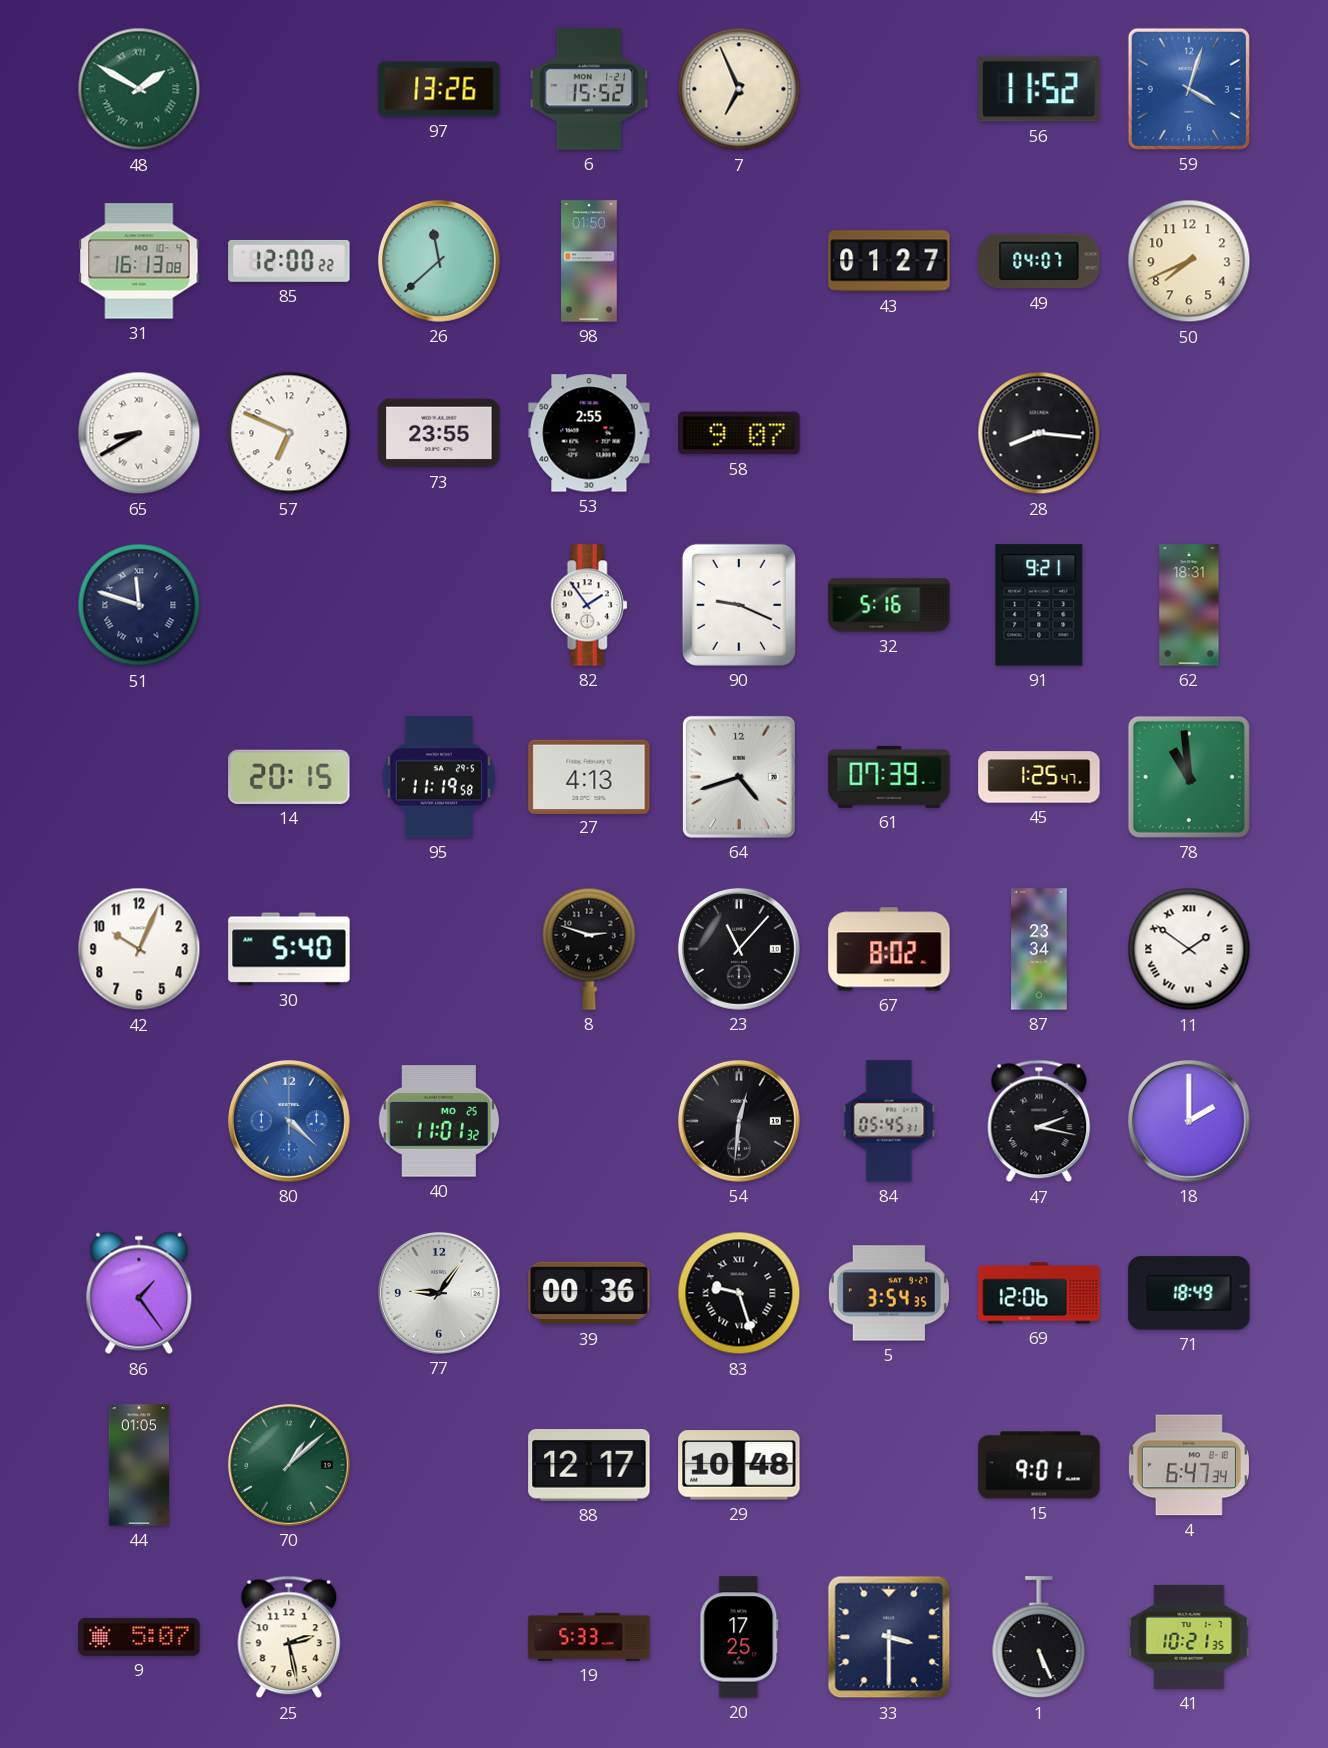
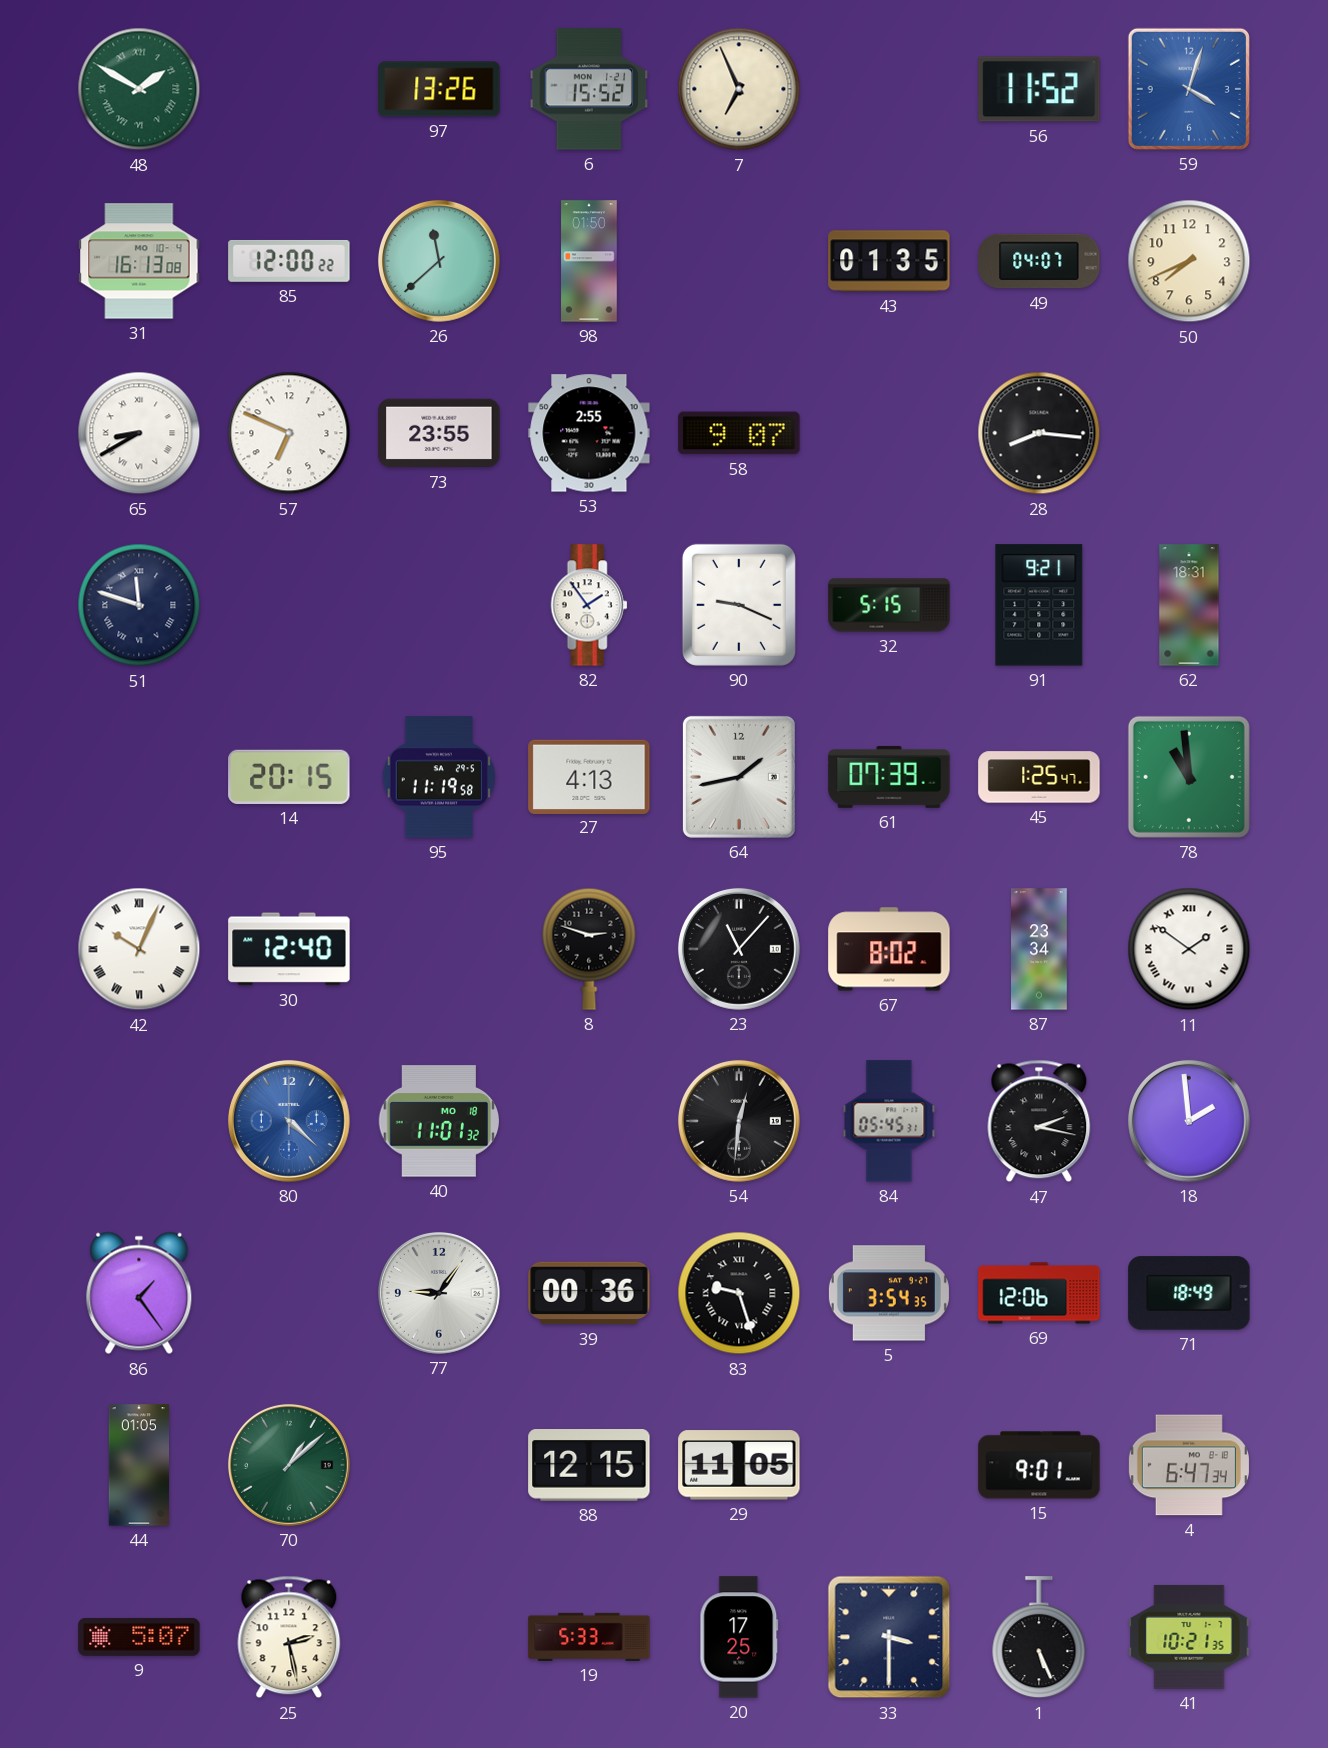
43: 01:27 -> 01:35 (889, 261)
32: 5:16 -> 5:15 (889, 605)
64: 4:42 -> 1:43 (739, 777)
42 numerals: Arabic -> Roman (139, 949)
30: 5:40 -> 12:40 (289, 949)
40 date: MO 25 -> MO 18 (438, 1121)
18: 2:00 -> 1:59 (1189, 1121)
88: 12:17 -> 12:15 (589, 1466)
29: 10:48 -> 11:05 (739, 1465)
